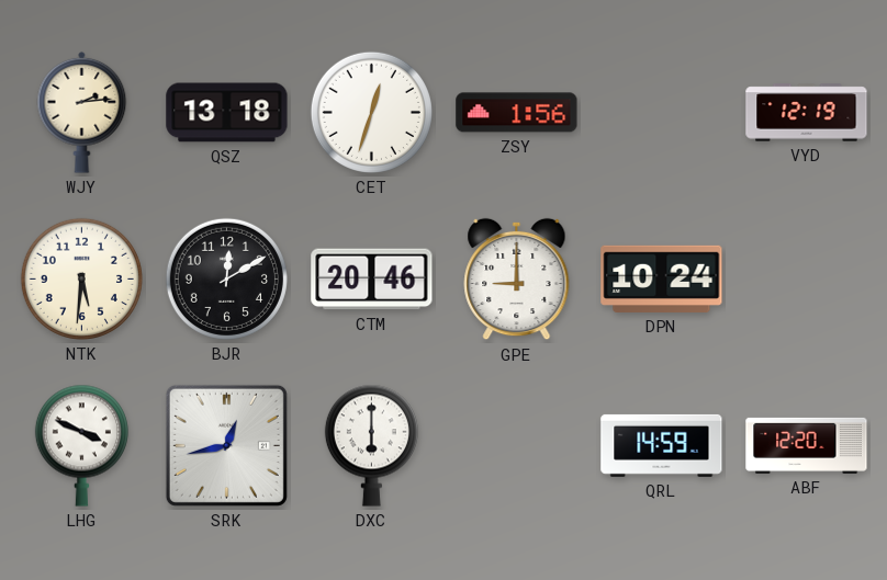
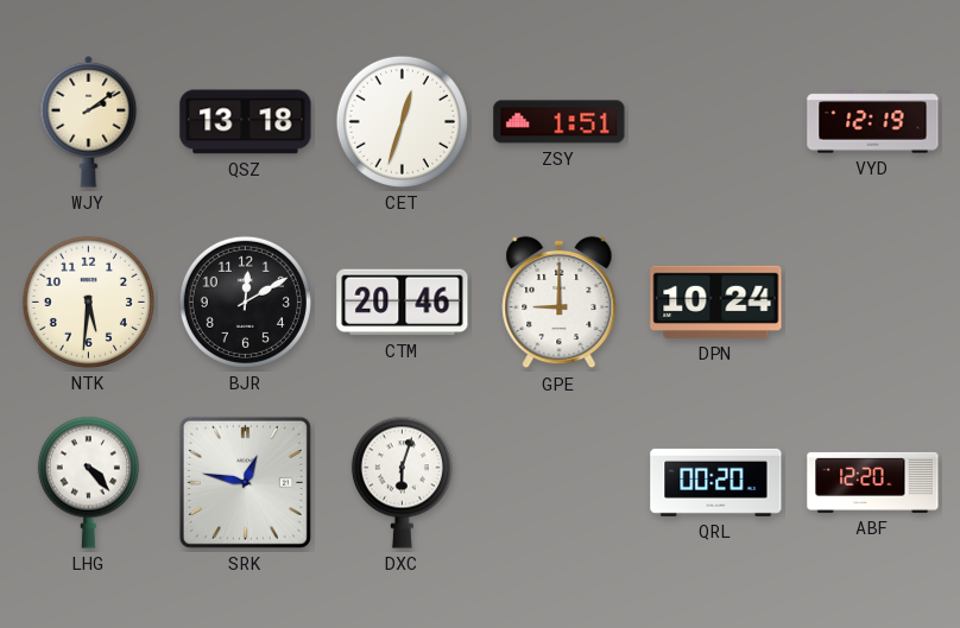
WJY: 2:14 -> 2:09 (89, 121)
ZSY: 1:56 -> 1:51 (560, 122)
LHG: 3:49 -> 4:23 (88, 482)
SRK: 12:43 -> 12:47 (245, 482)
DXC: 6:00 -> 6:03 (402, 482)
QRL: 14:59 -> 00:20 (716, 482)
